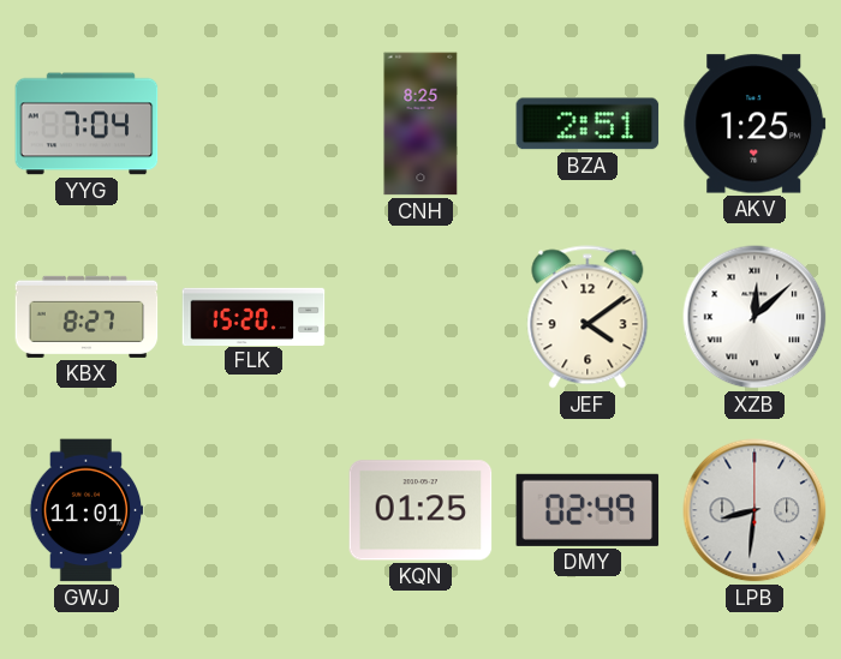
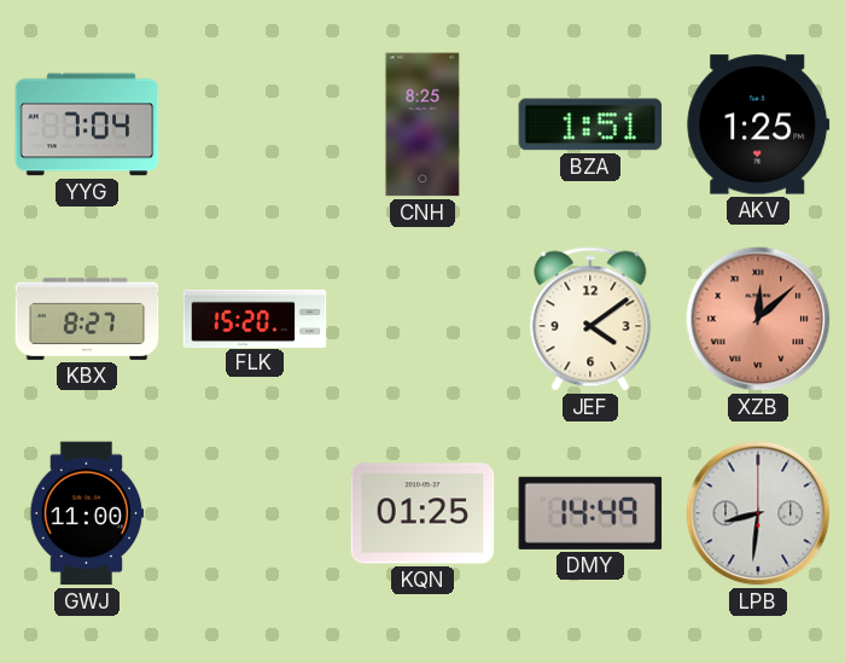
BZA: 2:51 -> 1:51 (590, 124)
XZB dial: white -> salmon (758, 319)
GWJ: 11:01 -> 11:00 (87, 513)
DMY: 02:49 -> 14:49 (590, 513)
